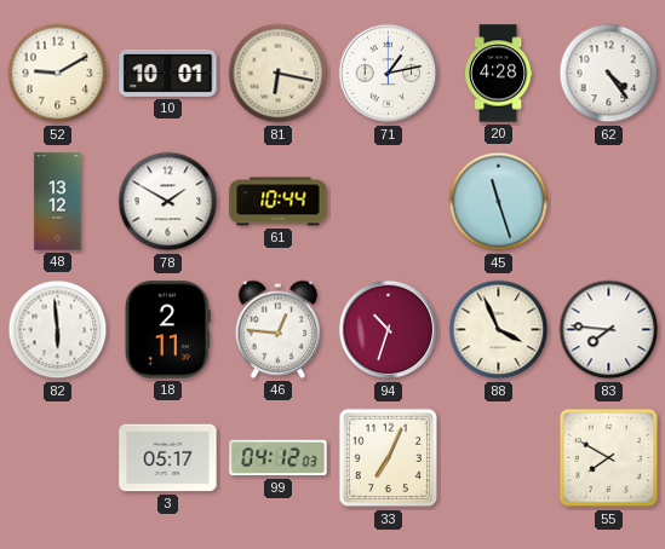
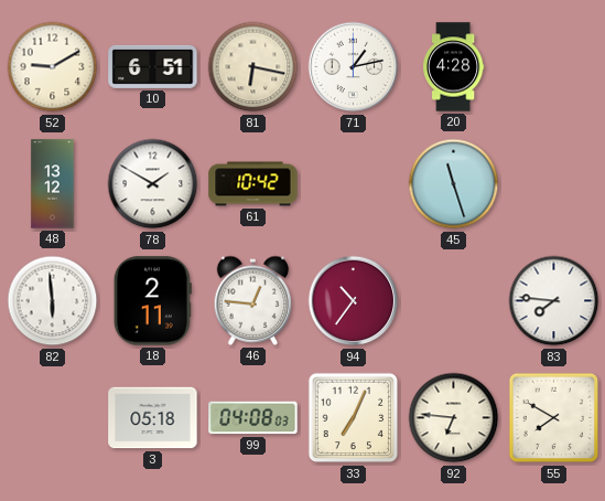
10: 10:01 -> 6:51 (153, 66)
62: 4:24 -> none (609, 74)
61: 10:44 -> 10:42 (253, 184)
94: 10:33 -> 10:36 (354, 301)
88: 3:56 -> none (499, 330)
3: 05:17 -> 05:18 (153, 418)
99: 04:12 -> 04:08 (253, 418)
92: none -> 6:46 (454, 418)
